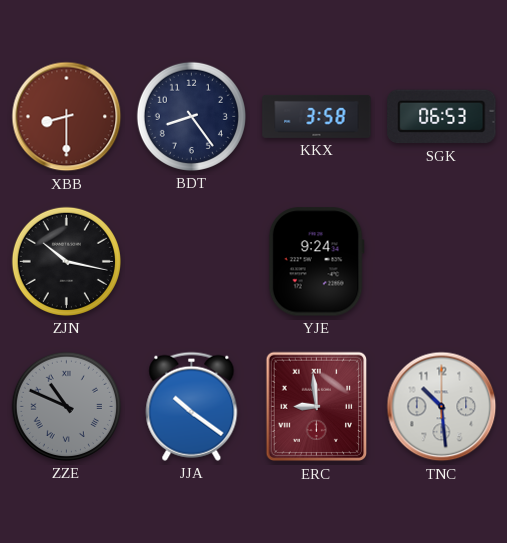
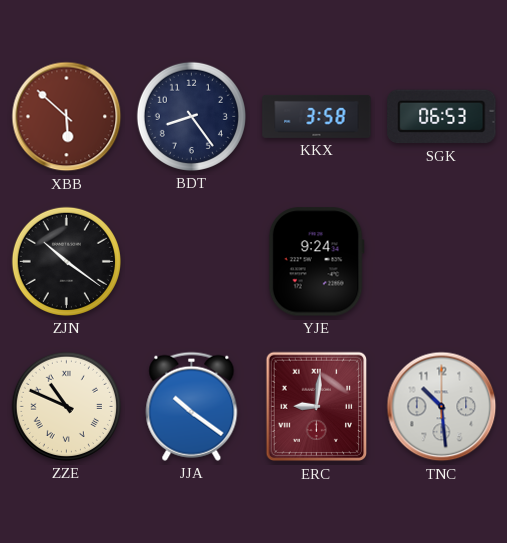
XBB: 8:30 -> 5:52 (67, 117)
ZJN: 10:17 -> 10:21 (66, 261)
ZZE dial: grey -> cream (66, 406)
ERC: 8:59 -> 9:01 (317, 407)
